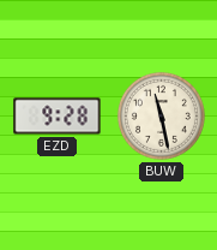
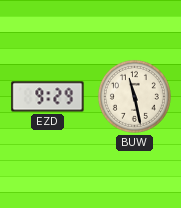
EZD: 9:28 -> 9:29 (48, 97)
